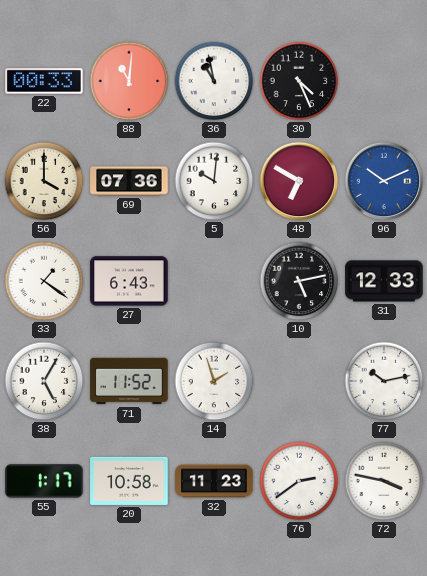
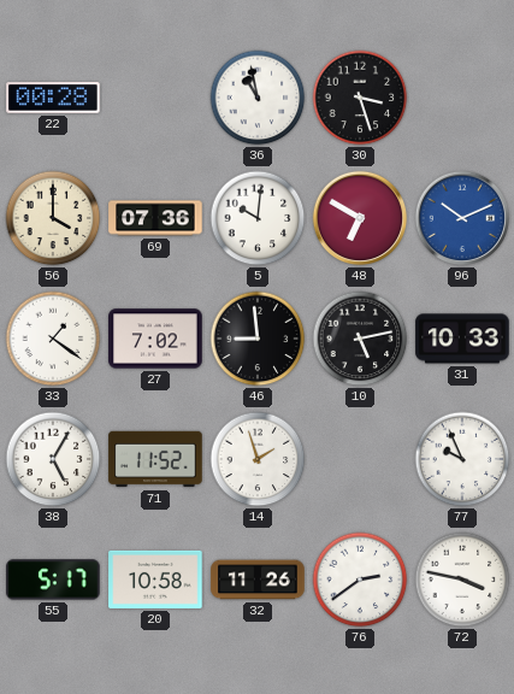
22: 00:33 -> 00:28 (53, 98)
88: 11:01 -> none (129, 81)
30: 4:26 -> 3:27 (360, 98)
27: 6:43 -> 7:02 (155, 339)
46: none -> 8:59 (258, 339)
31: 12:33 -> 10:33 (462, 339)
77: 10:13 -> 9:56 (462, 459)
55: 1:17 -> 5:17 (53, 580)
32: 11:23 -> 11:26 (258, 580)
